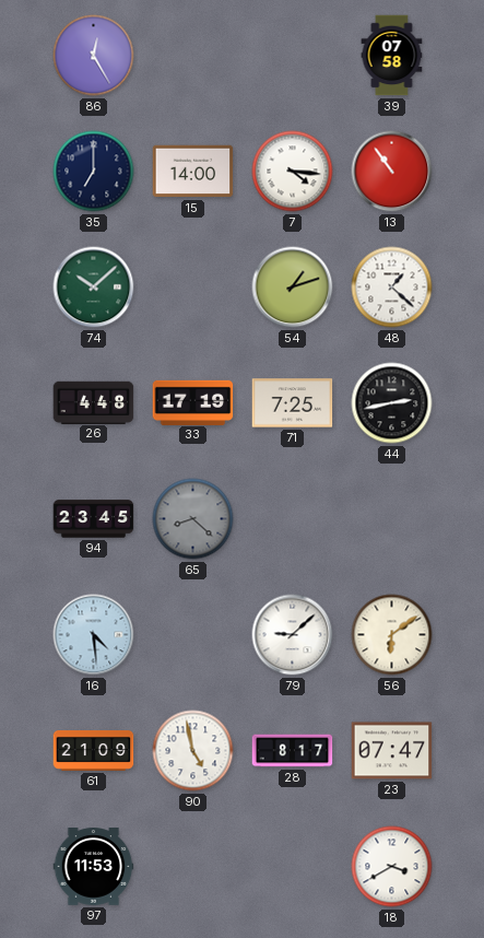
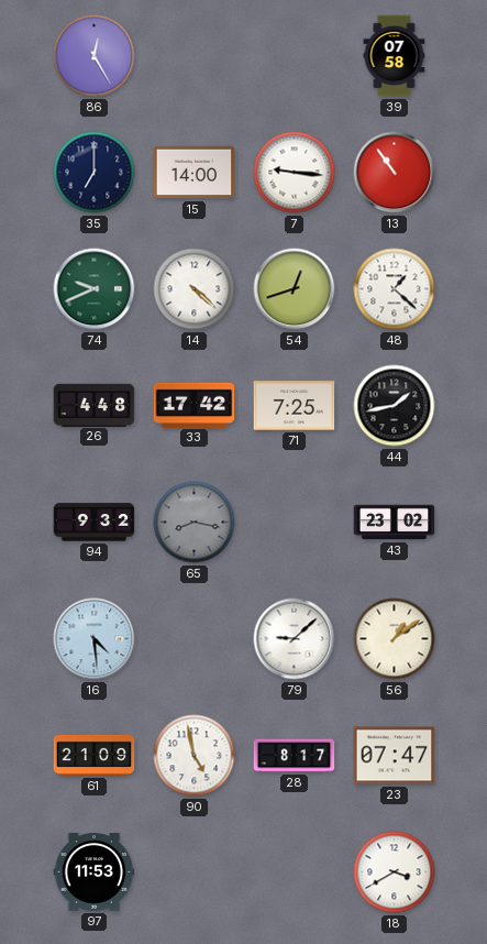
7: 4:16 -> 9:16 (295, 173)
74: 10:08 -> 9:41 (95, 289)
14: none -> 4:22 (195, 289)
54: 1:12 -> 12:42 (295, 289)
33: 17:19 -> 17:42 (195, 405)
44: 2:43 -> 1:43 (395, 406)
94: 23:45 -> 9:32 (95, 523)
65: 8:22 -> 8:17 (195, 523)
43: none -> 23:02 (395, 523)
56: 6:09 -> 1:09 (395, 639)
